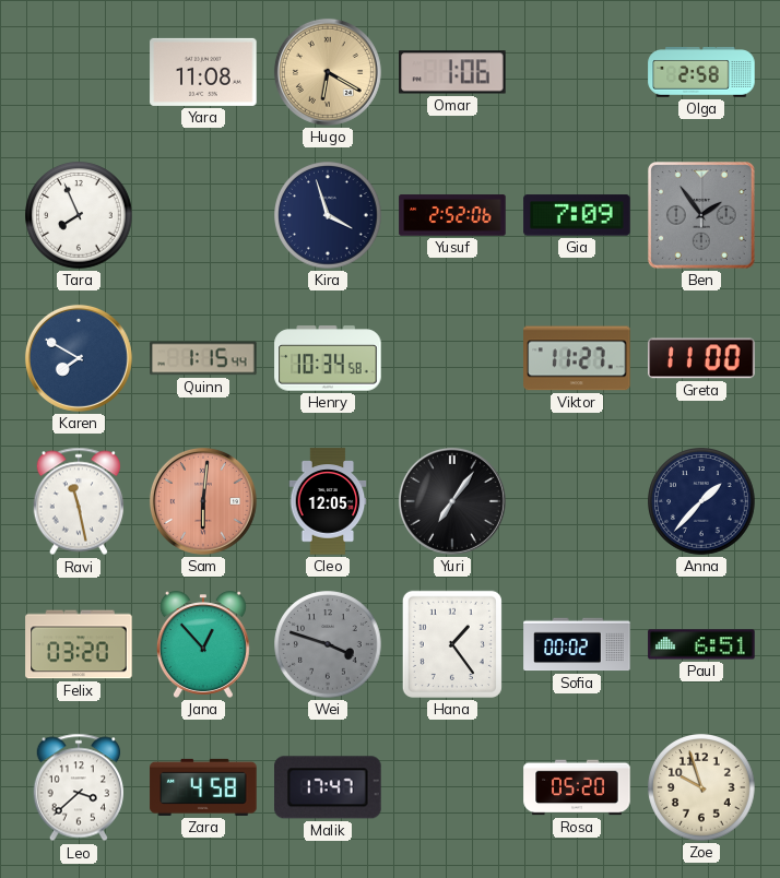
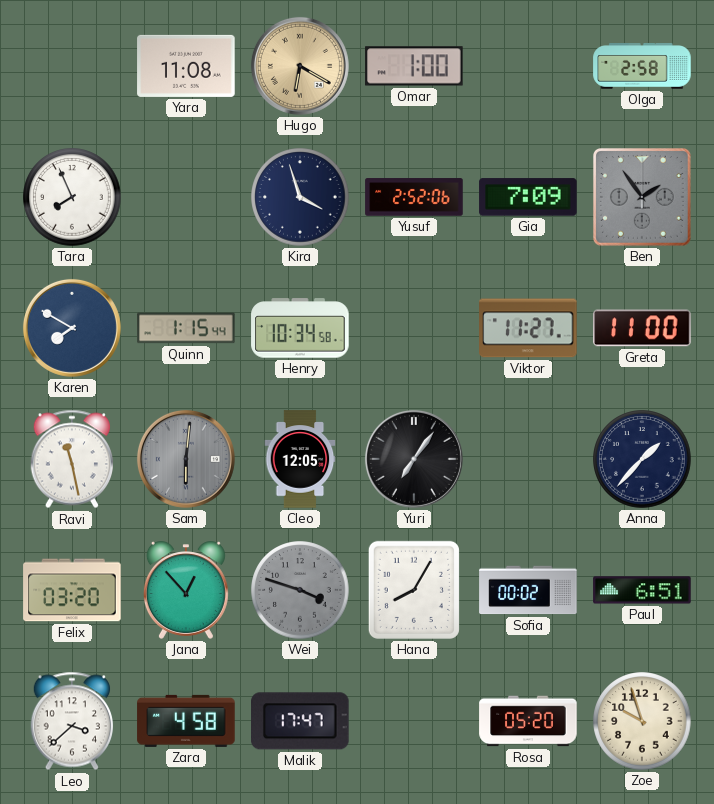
Omar: 1:06 -> 1:00 (414, 66)
Sam dial: salmon -> grey (186, 459)
Hana: 1:24 -> 8:05 (414, 590)
